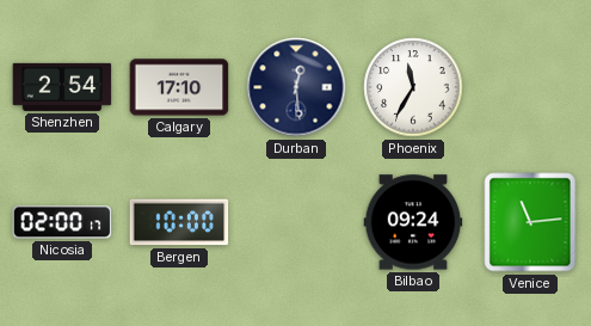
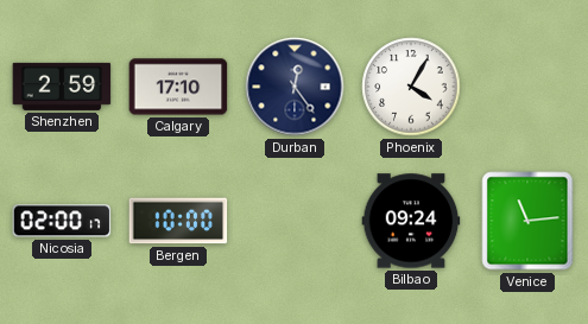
Shenzhen: 2:54 -> 2:59 (62, 87)
Durban: 12:29 -> 12:24 (295, 87)
Phoenix: 11:35 -> 4:05 (411, 87)
